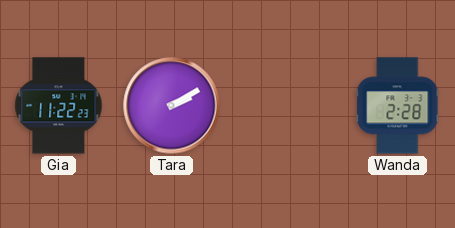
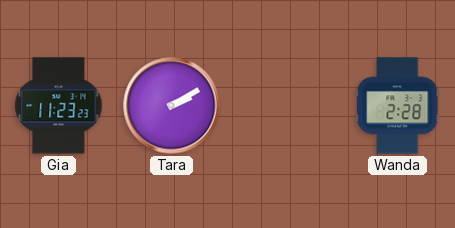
Gia: 11:22 -> 11:23 (59, 106)
